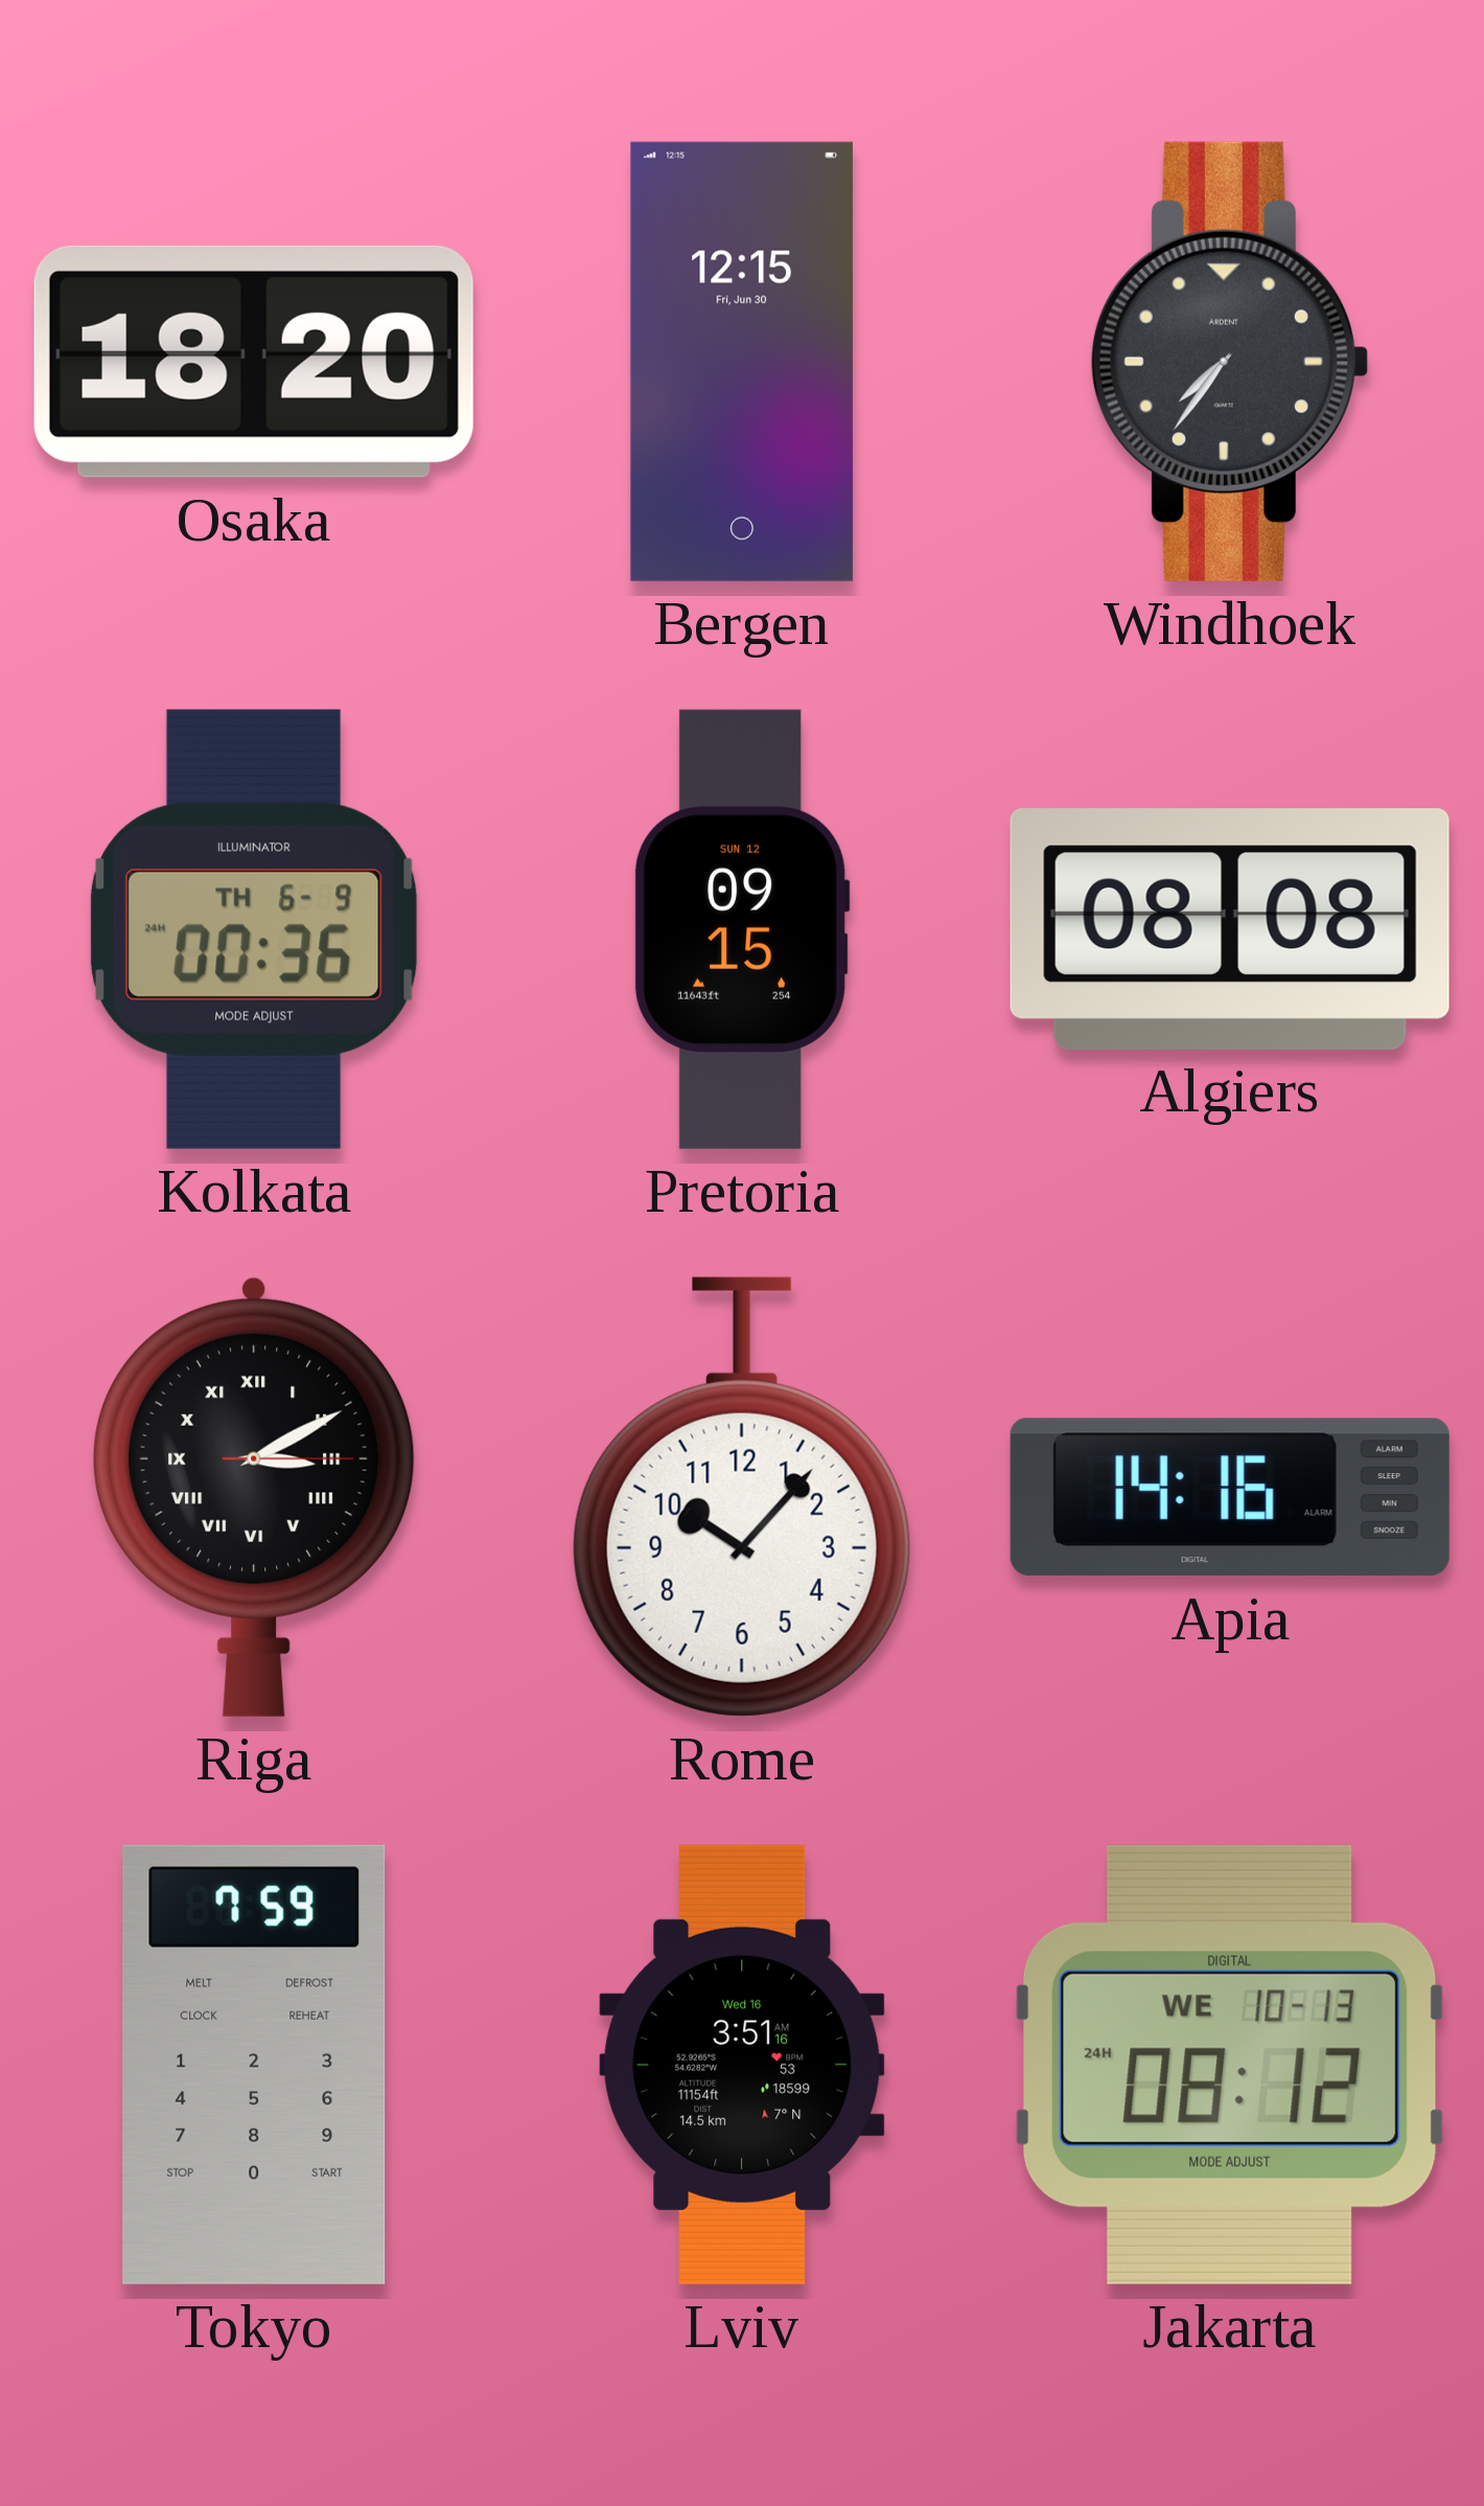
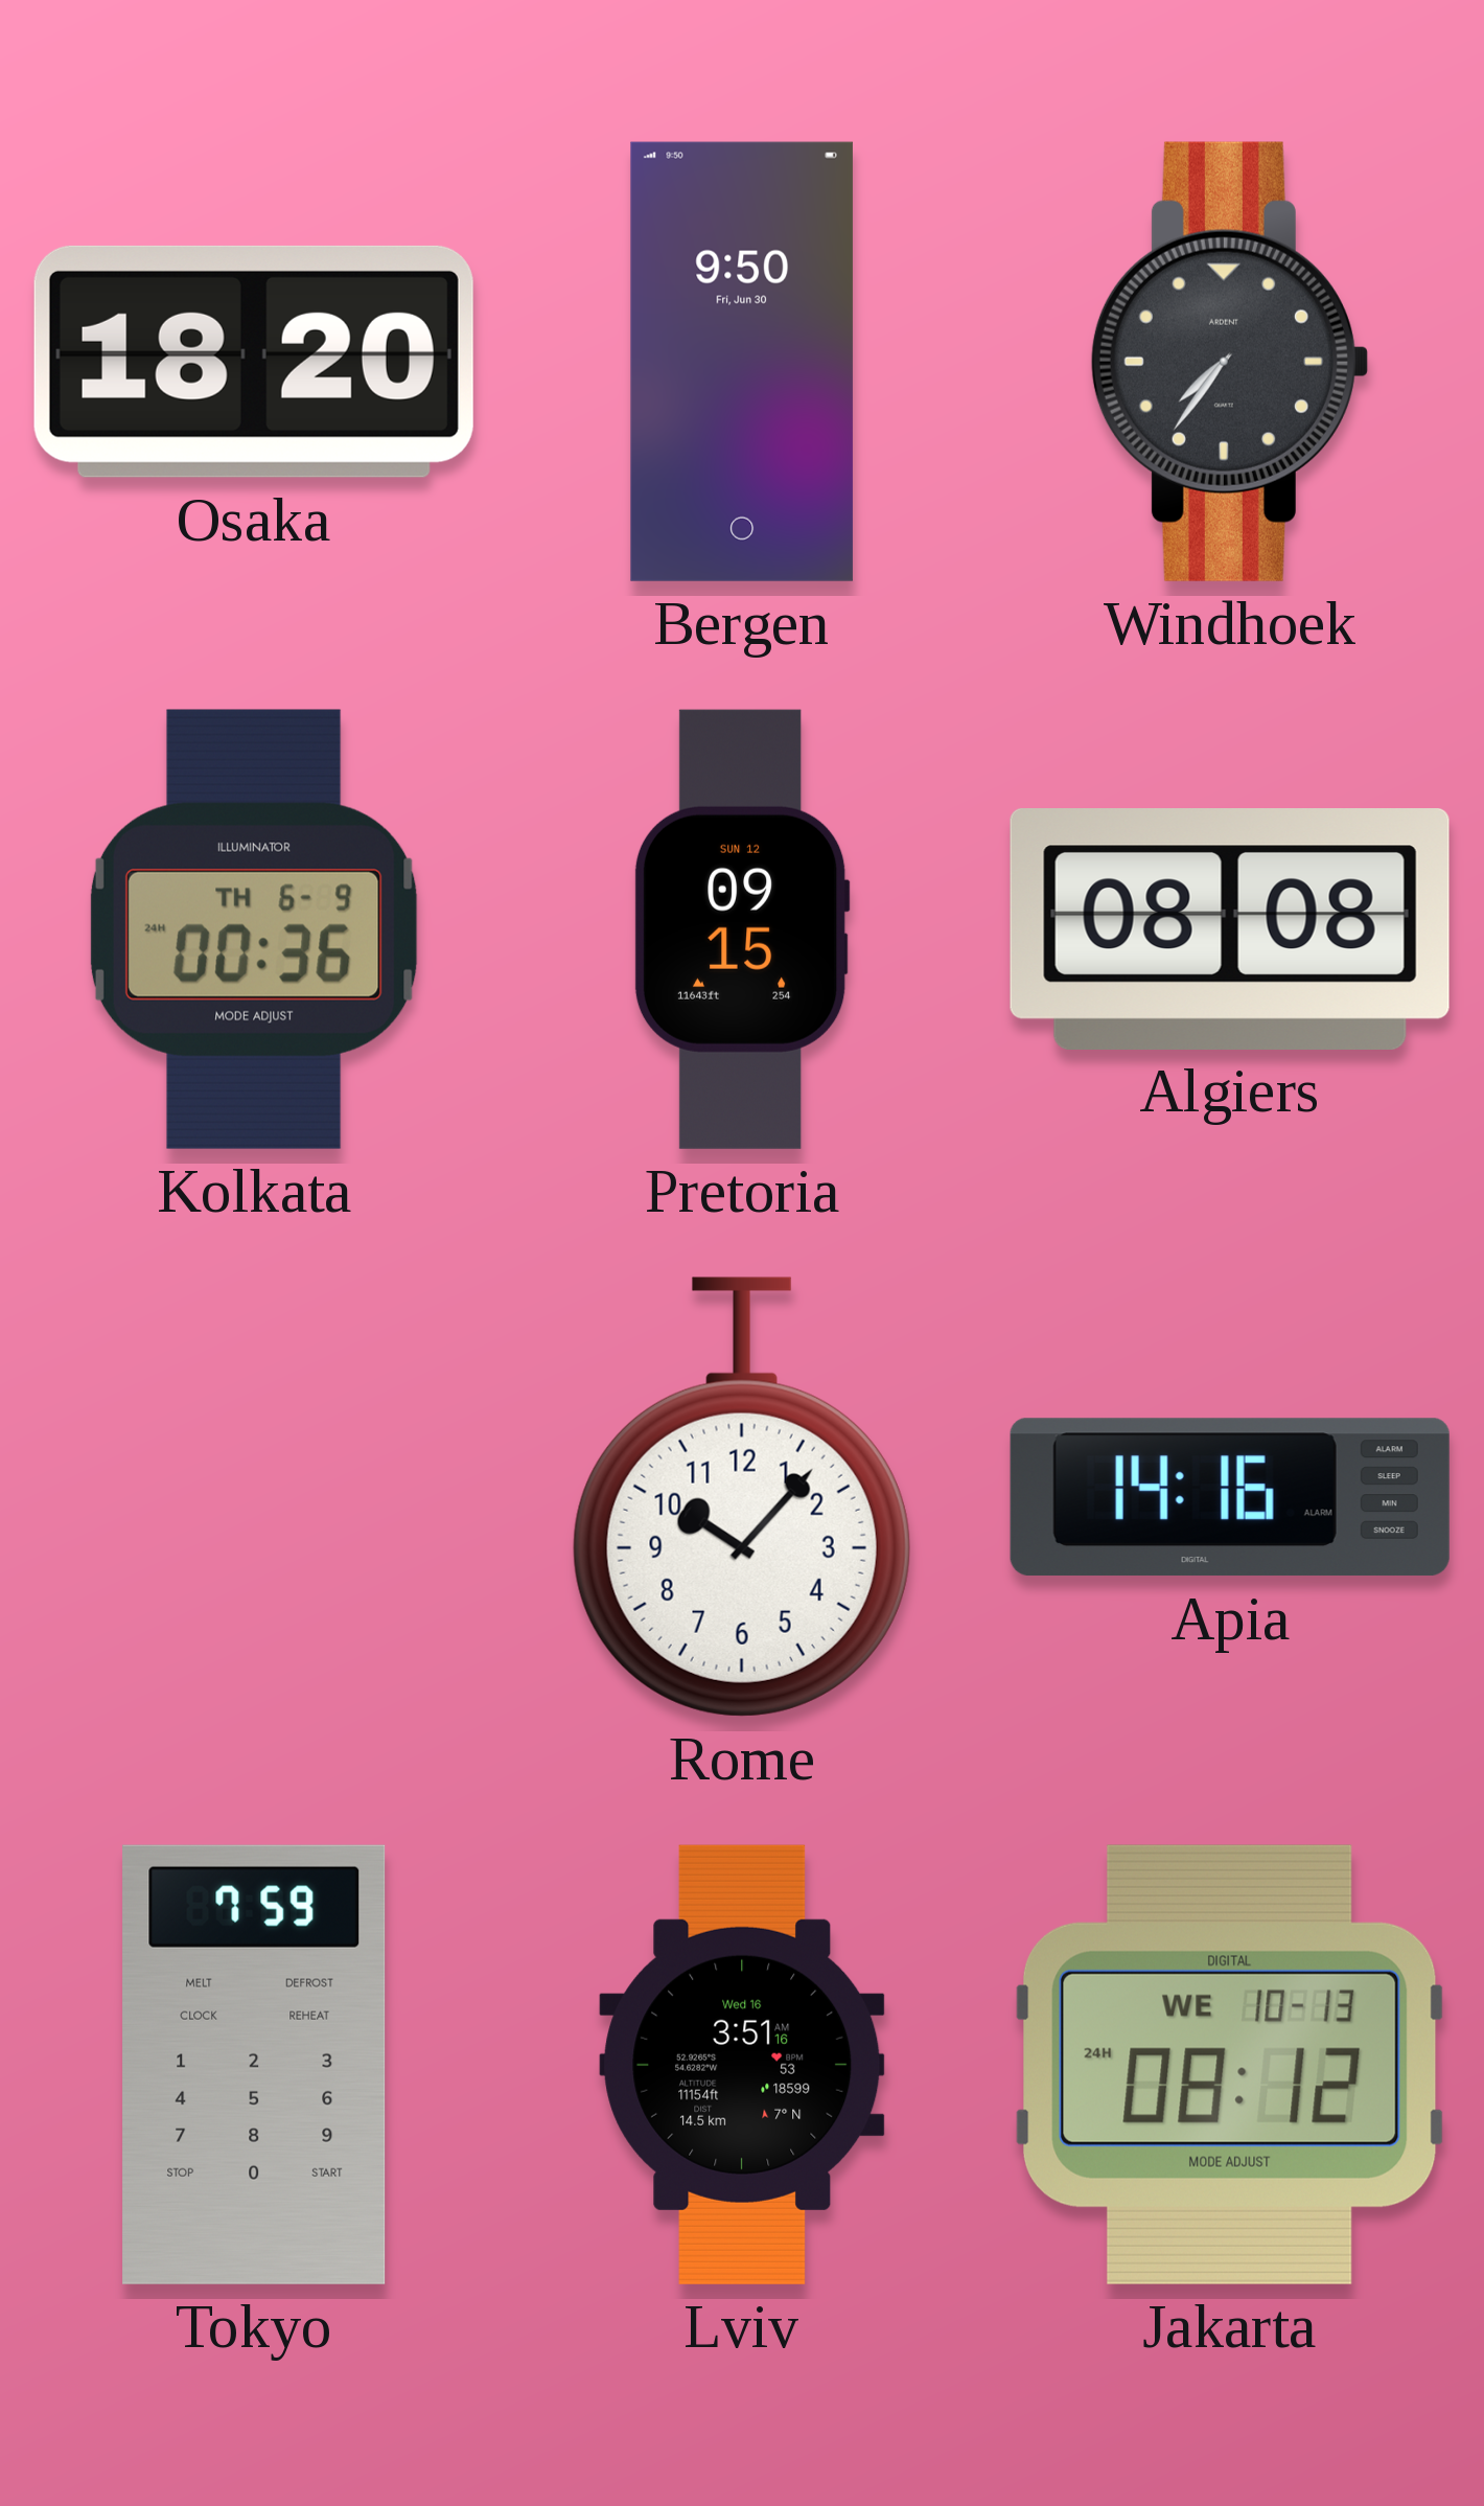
Bergen: 12:15 -> 9:50 (742, 362)
Riga: 3:10 -> none (254, 1496)
